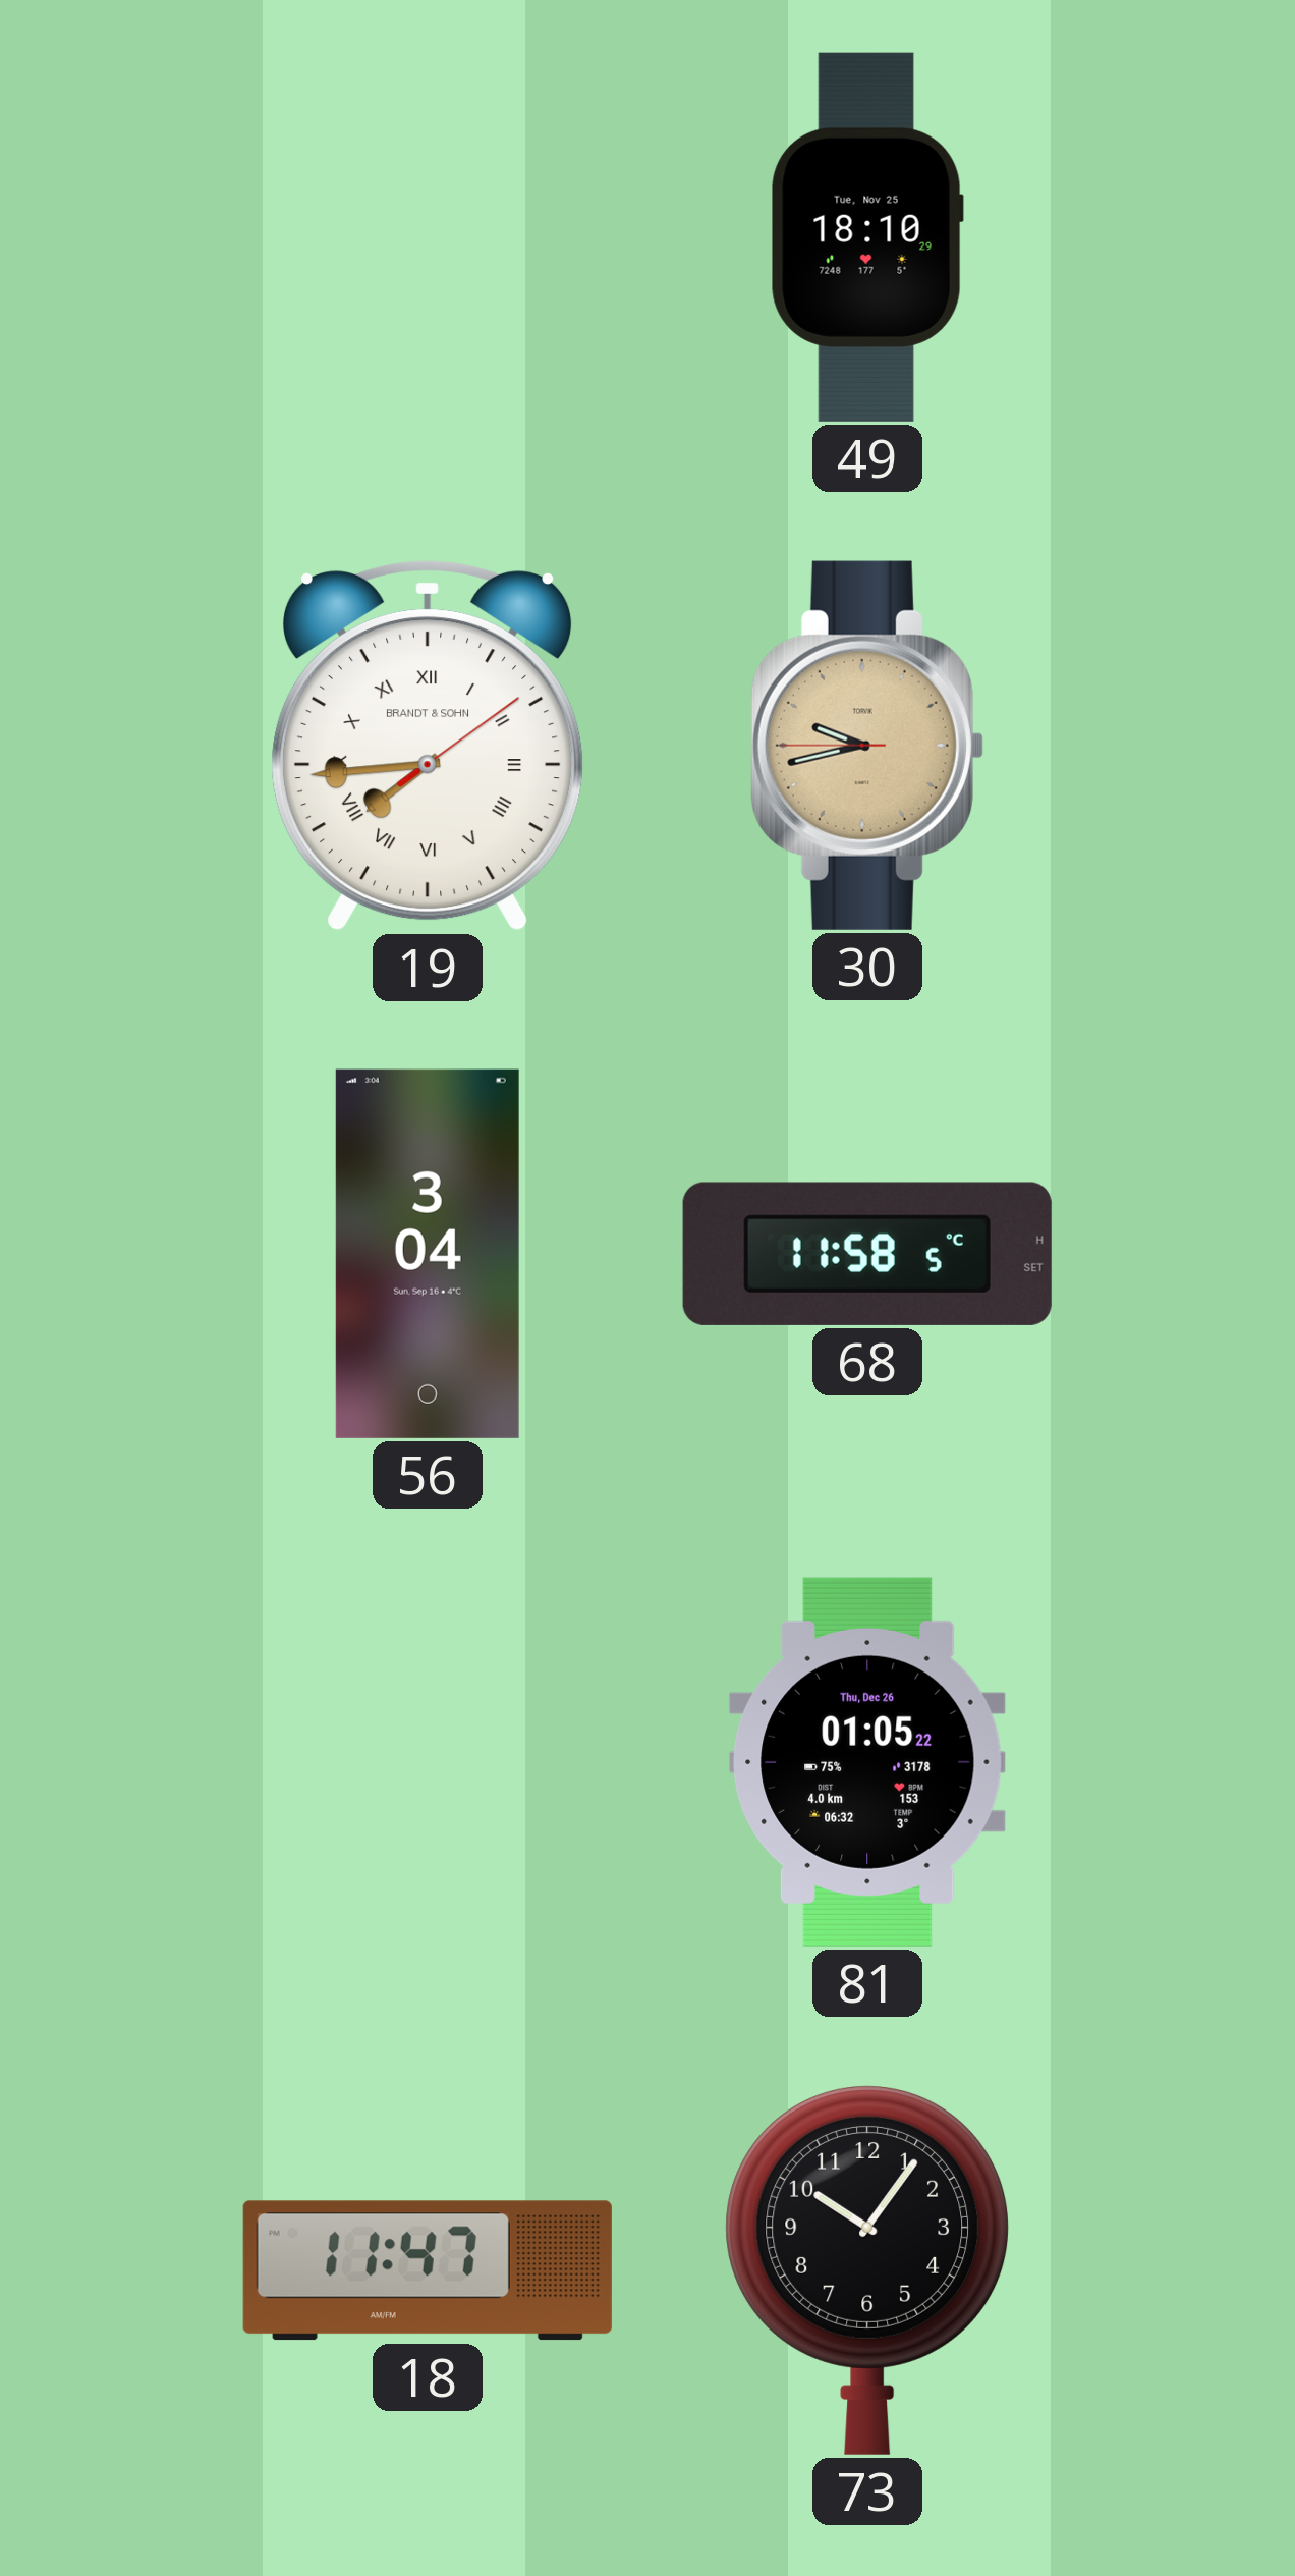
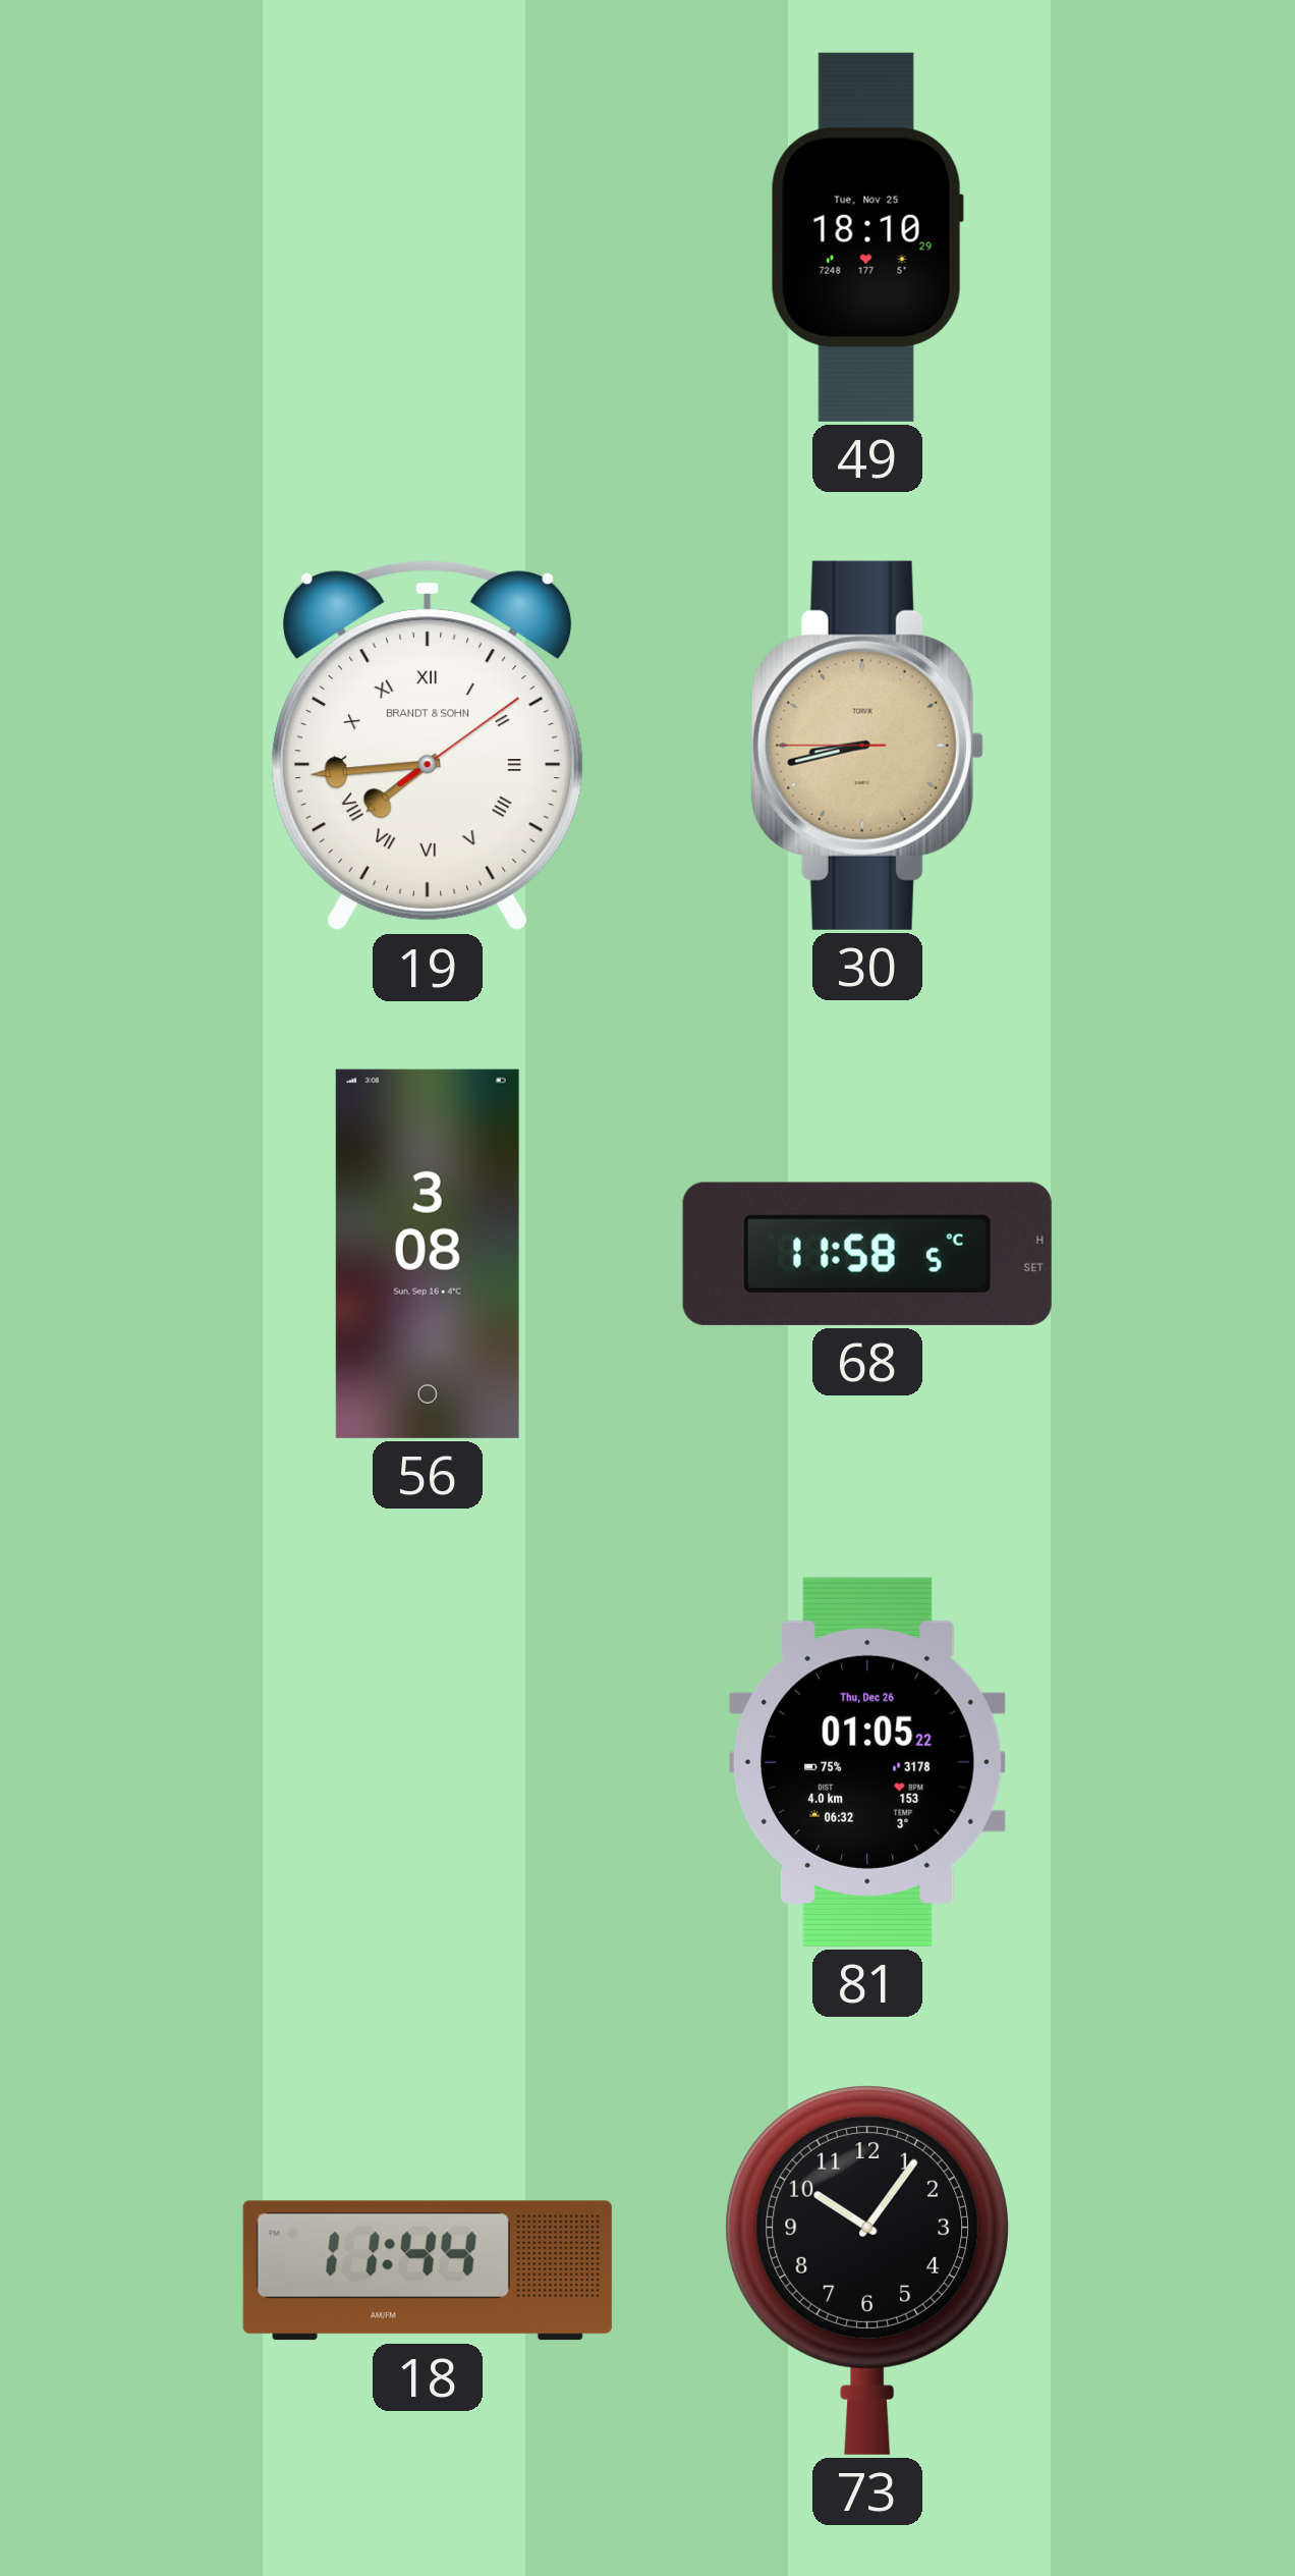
30: 9:42 -> 8:42 (867, 746)
56: 3:04 -> 3:08 (428, 1254)
18: 11:47 -> 11:44 (428, 2270)
